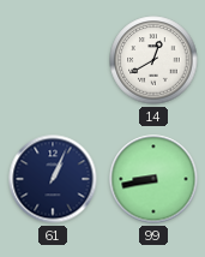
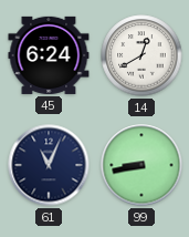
45: none -> 6:24 (49, 55)
61: 1:04 -> 11:04 (49, 165)
